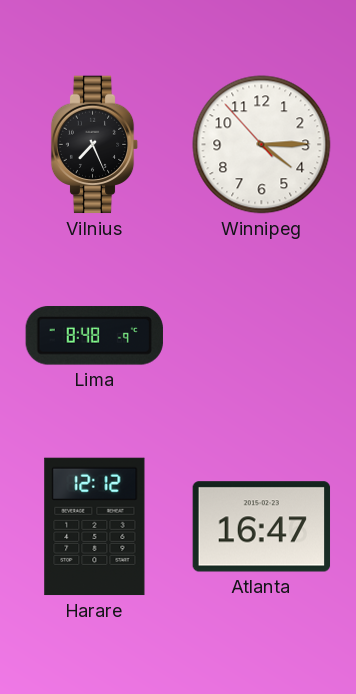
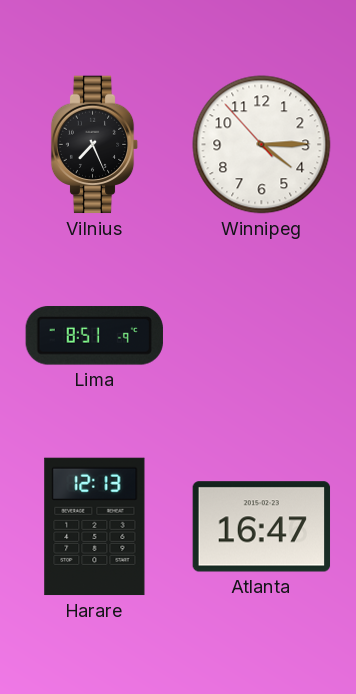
Lima: 8:48 -> 8:51 (94, 336)
Harare: 12:12 -> 12:13 (95, 527)
